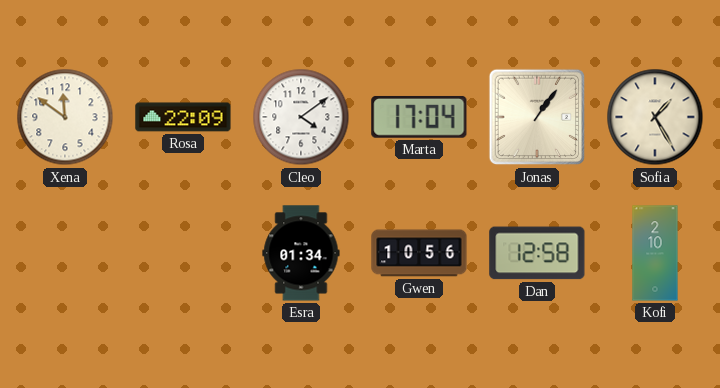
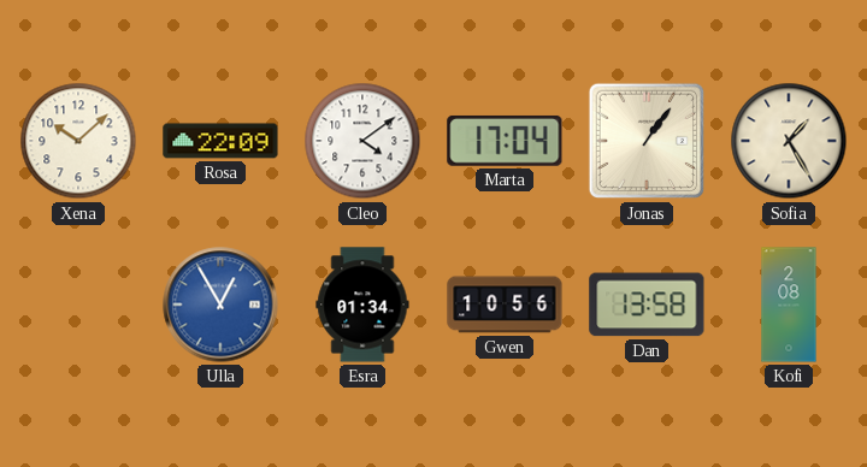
Xena: 11:51 -> 10:08 (78, 141)
Ulla: none -> 12:55 (220, 305)
Dan: 12:58 -> 13:58 (647, 305)
Kofi: 2:10 -> 2:08 (789, 305)
